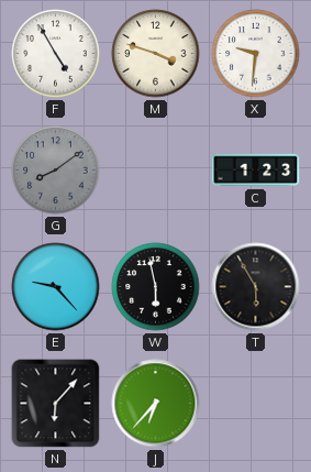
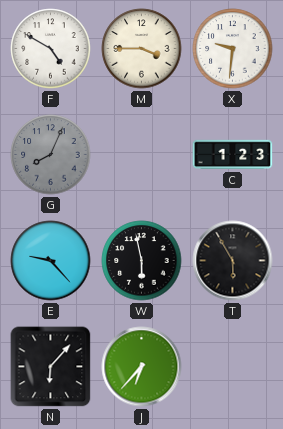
F: 4:55 -> 4:50 (51, 49)
M: 3:48 -> 3:45 (142, 49)
G: 8:09 -> 8:04 (51, 155)
